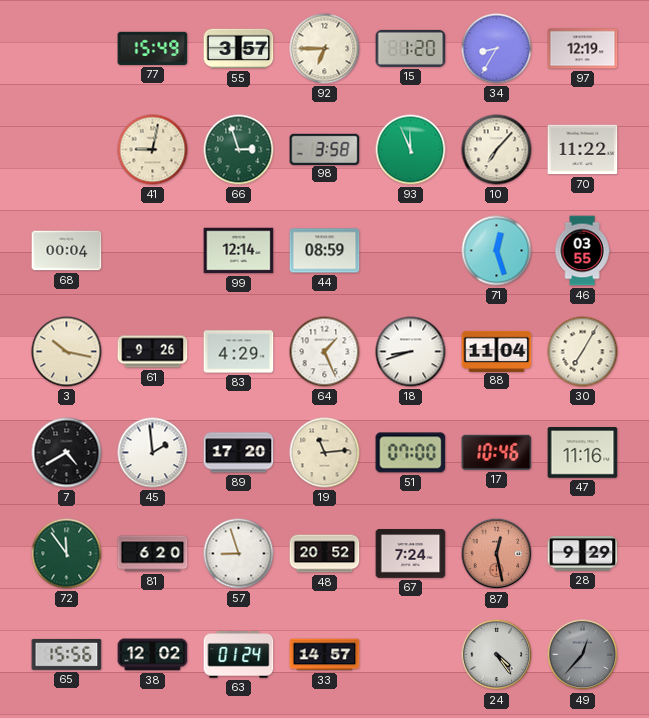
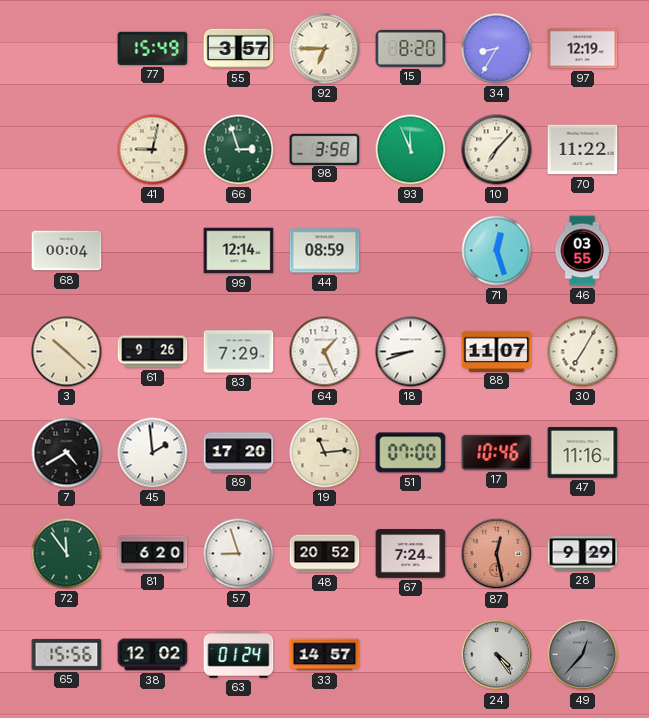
15: 1:20 -> 8:20 (411, 48)
3: 10:17 -> 10:22 (67, 352)
83: 4:29 -> 7:29 (239, 352)
88: 11:04 -> 11:07 (497, 351)
